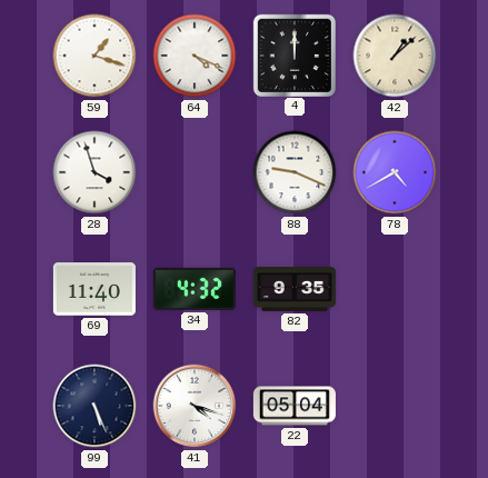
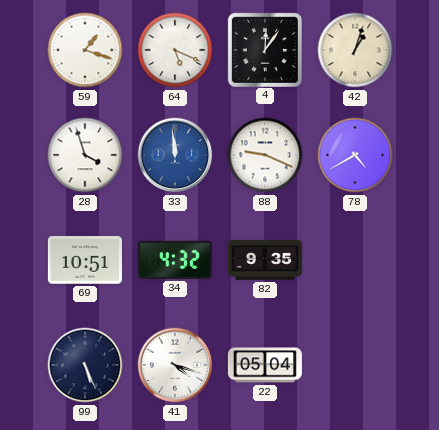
64: 4:19 -> 5:19 (175, 50)
4: 12:00 -> 12:06 (264, 49)
42: 1:08 -> 1:03 (355, 50)
33: none -> 11:59 (175, 155)
69: 11:40 -> 10:51 (85, 260)
